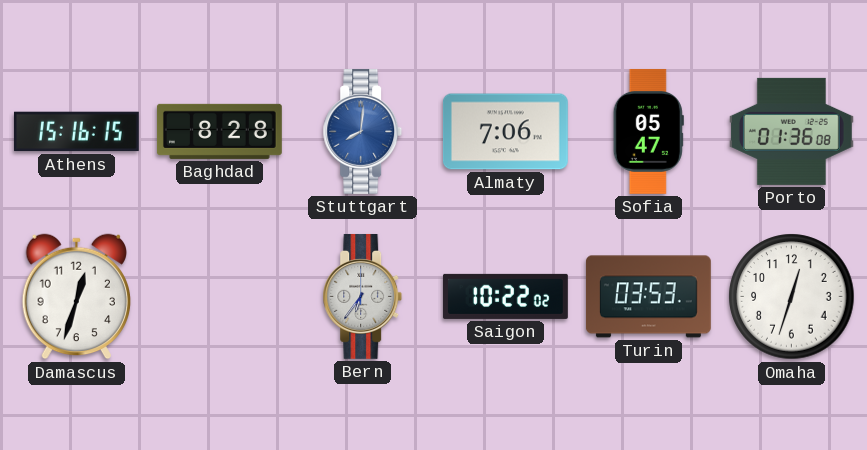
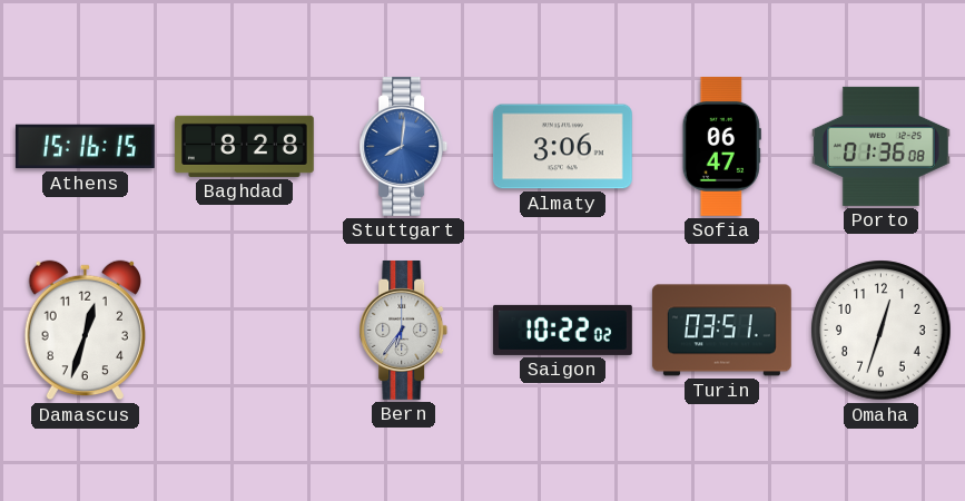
Almaty: 7:06 -> 3:06 (562, 147)
Sofia: 05:47 -> 06:47 (721, 146)
Turin: 03:53 -> 03:51 (721, 331)
